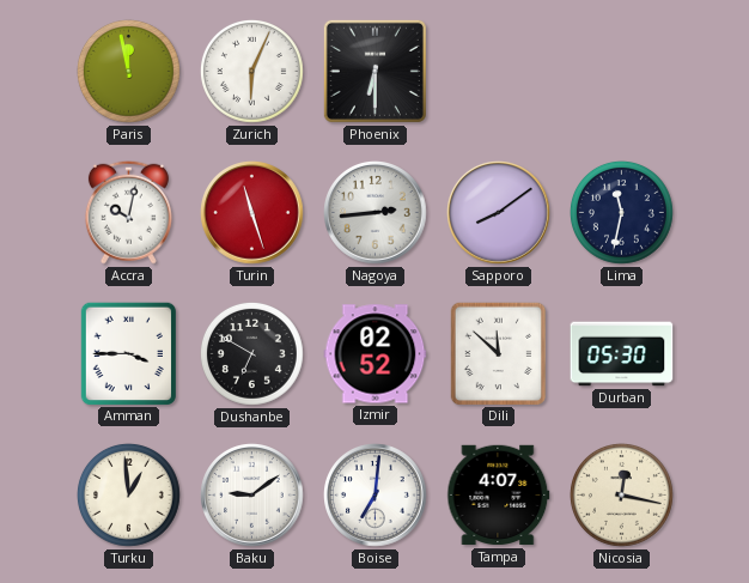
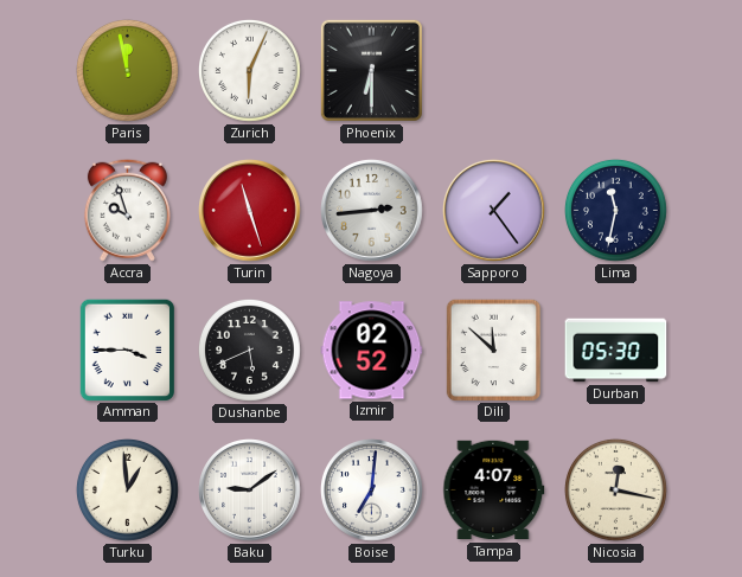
Accra: 10:02 -> 9:57 (127, 210)
Sapporo: 8:09 -> 1:24 (494, 211)
Dushanbe: 6:50 -> 5:41 (249, 350)
